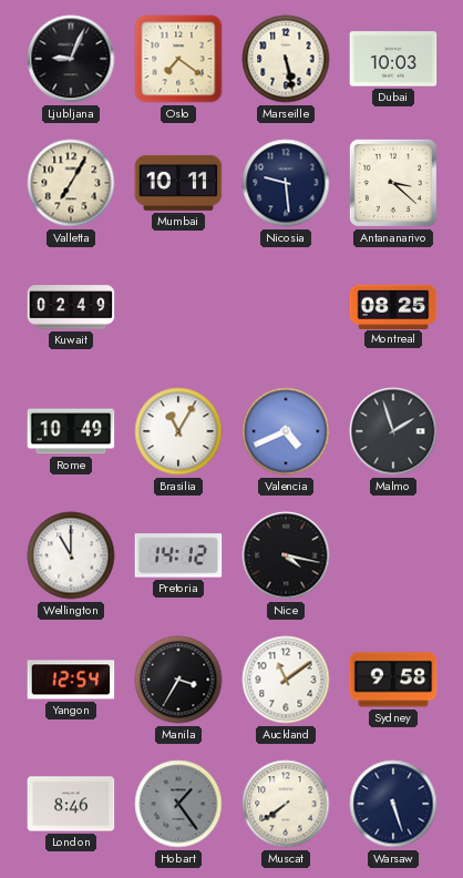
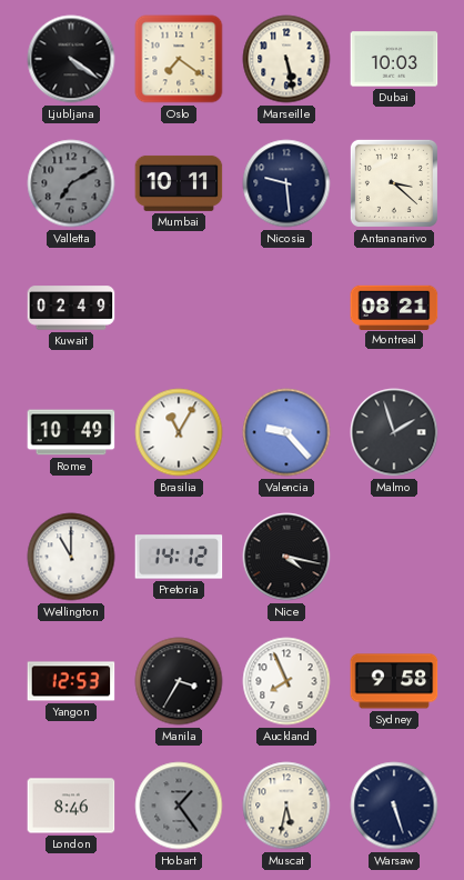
Ljubljana: 9:04 -> 4:21 (71, 59)
Valletta: 7:05 -> 7:10 (71, 183)
Valletta dial: cream -> grey (71, 183)
Montreal: 08:25 -> 08:21 (394, 307)
Valencia: 4:41 -> 9:23 (286, 432)
Yangon: 12:54 -> 12:53 (71, 681)
Auckland: 11:09 -> 7:56 (286, 681)
Muscat: 7:39 -> 5:32 (286, 806)
